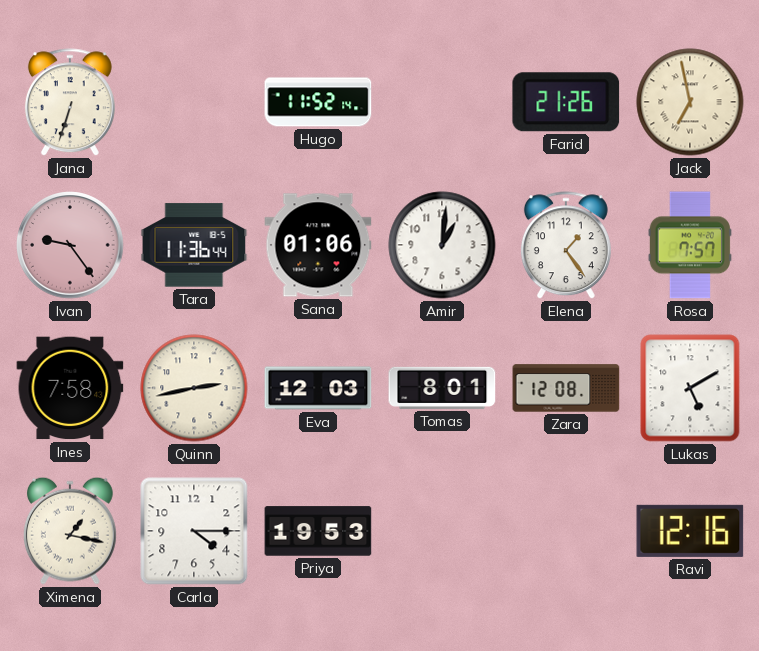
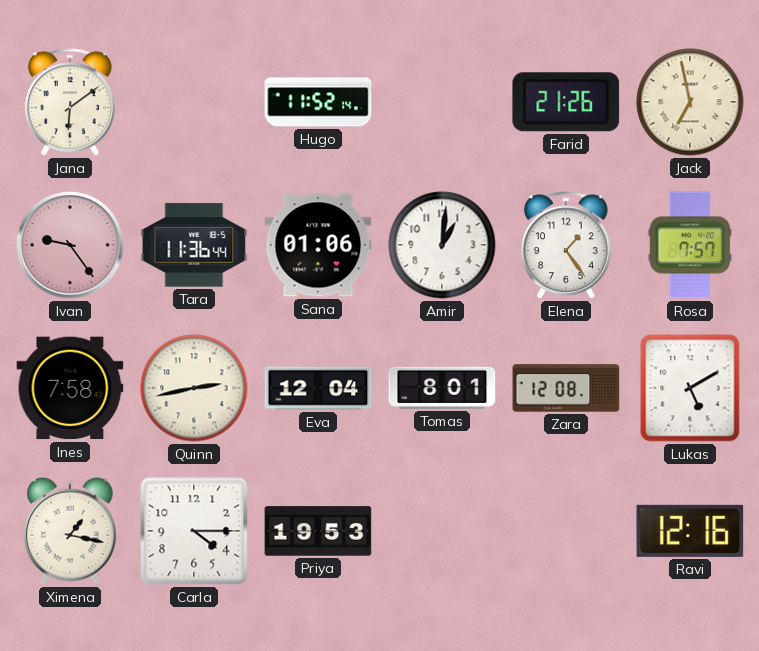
Jana: 6:33 -> 6:09 (70, 103)
Eva: 12:03 -> 12:04 (318, 388)
